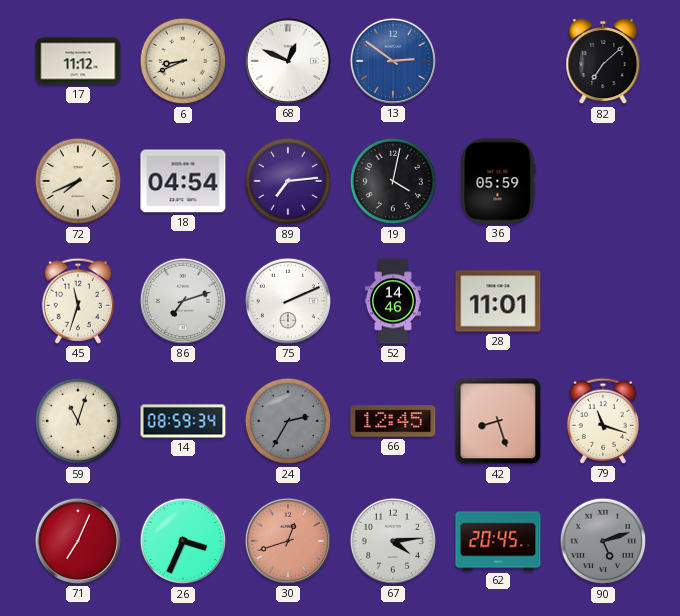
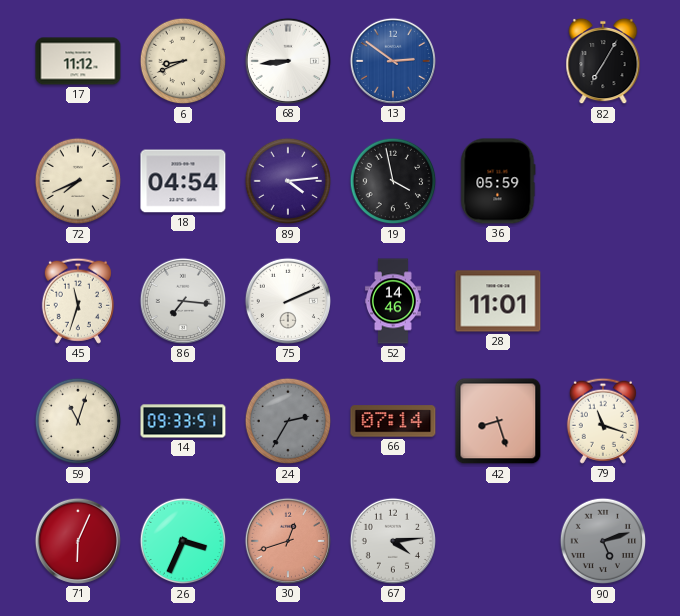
68: 12:49 -> 8:44 (288, 61)
82: 7:08 -> 7:05 (603, 61)
89: 7:14 -> 4:14 (288, 181)
19: 4:02 -> 3:58 (393, 181)
86: 7:12 -> 7:16 (183, 301)
14: 08:59 -> 09:33 (183, 421)
66: 12:45 -> 07:14 (393, 421)
71: 7:04 -> 6:04 (78, 541)
62: 20:45 -> none (498, 541)
